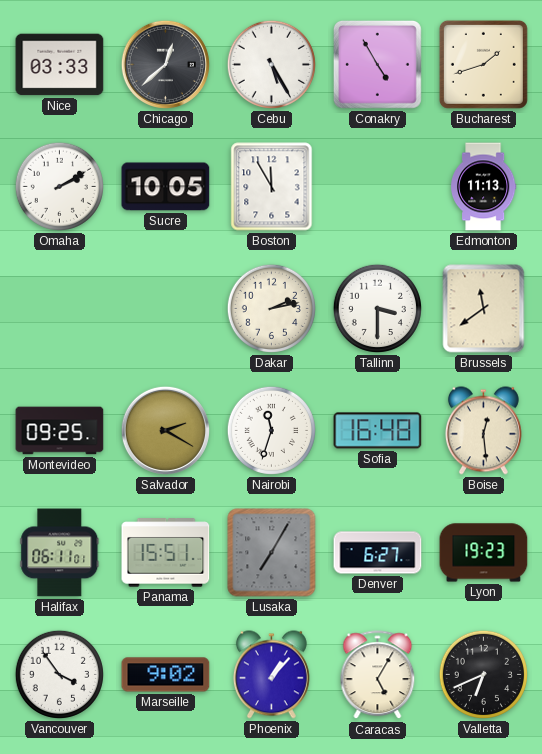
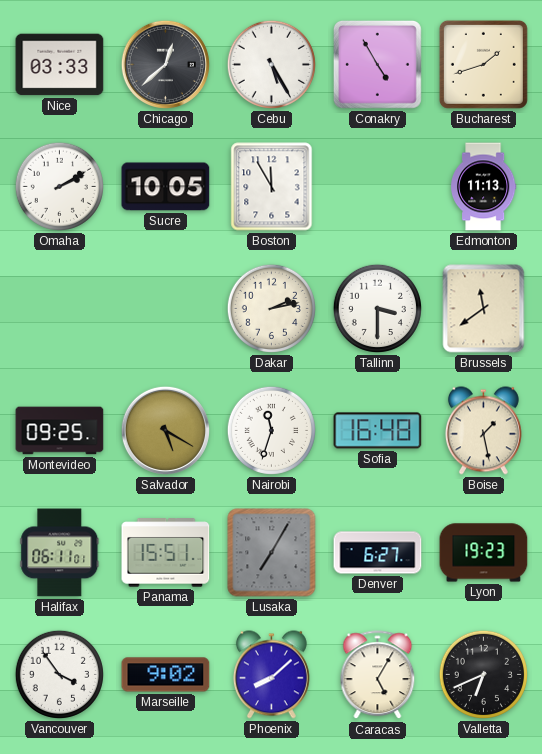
Salvador: 2:20 -> 5:20 (165, 430)
Boise: 12:29 -> 1:28 (483, 431)
Phoenix: 1:07 -> 8:08 (271, 675)
